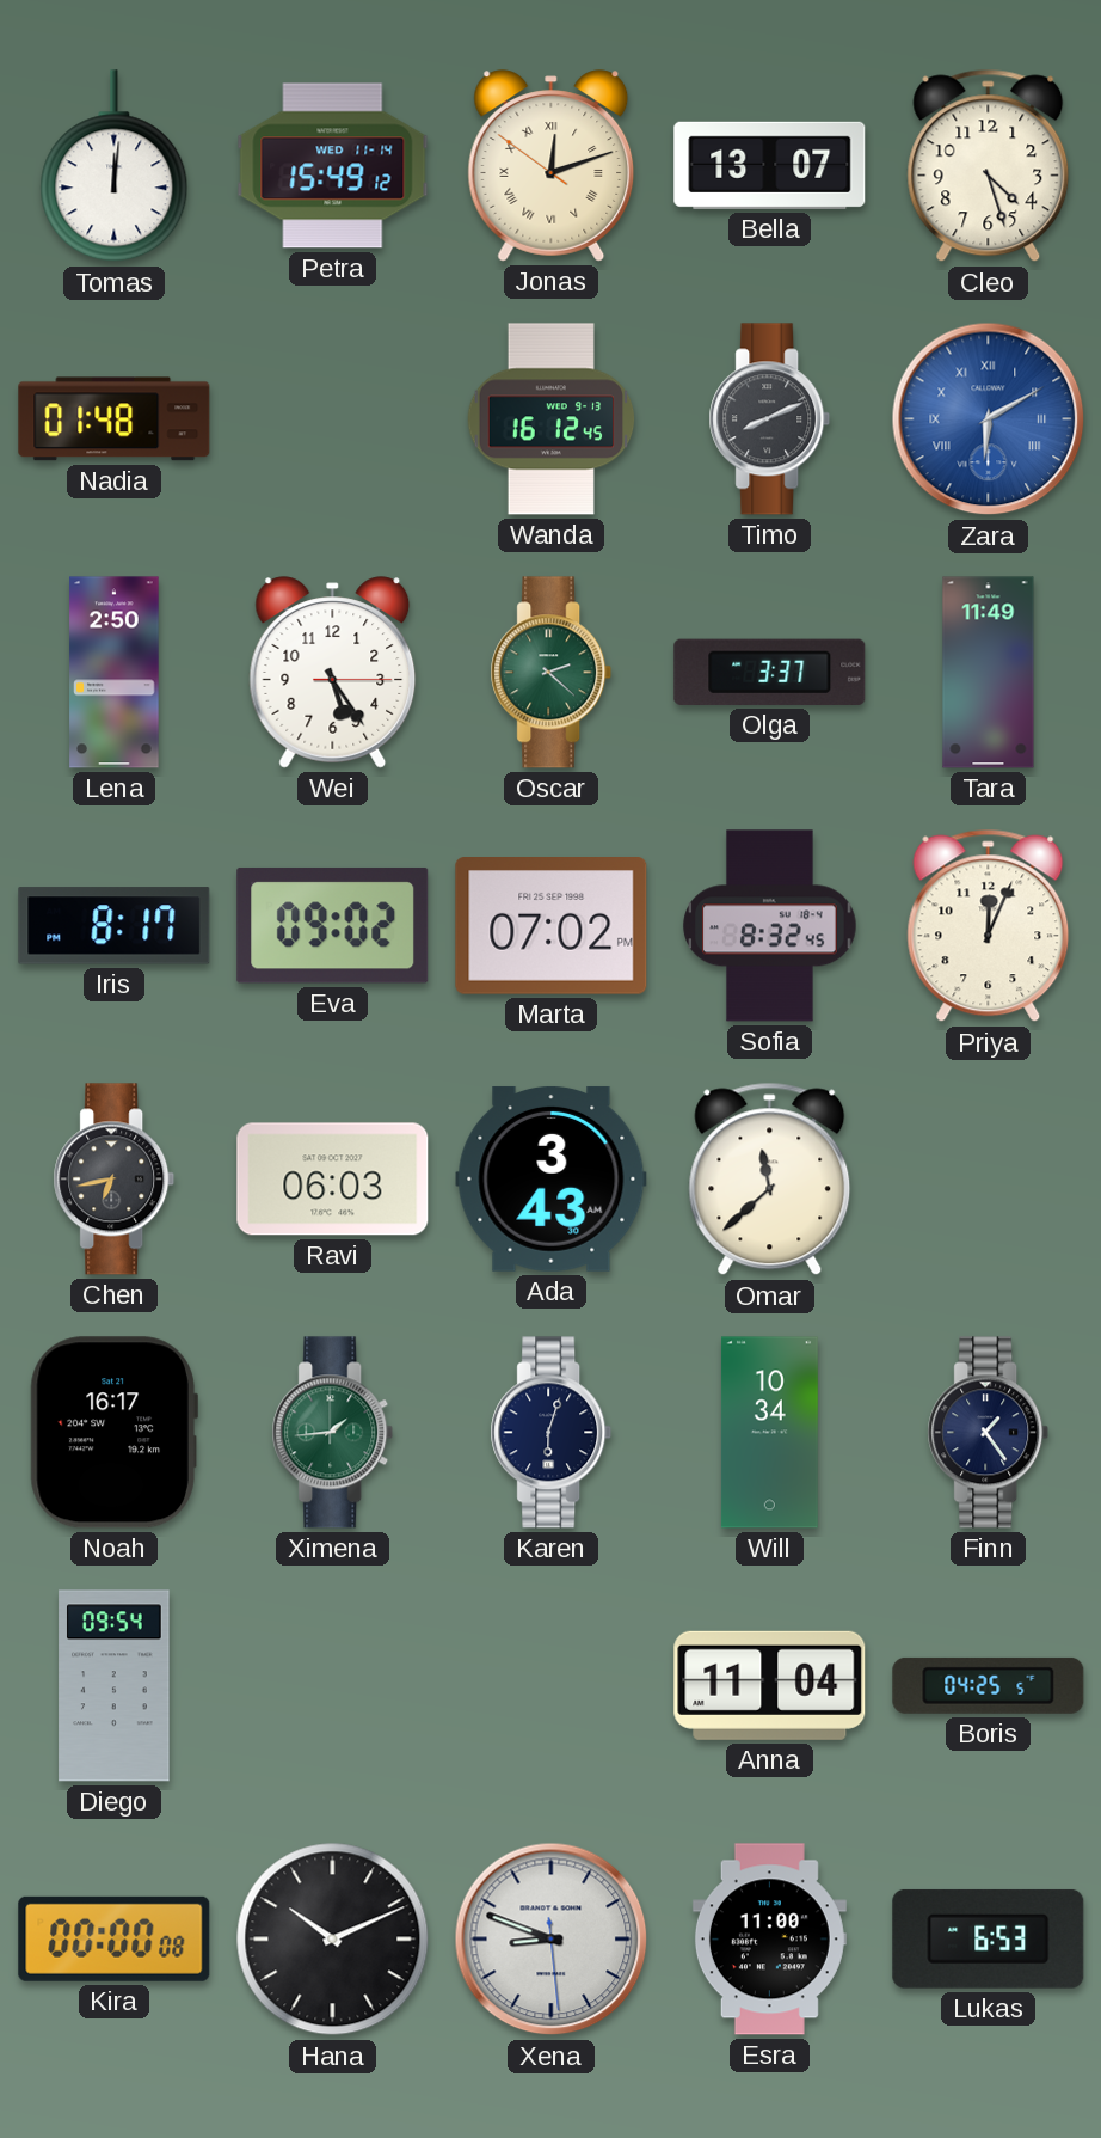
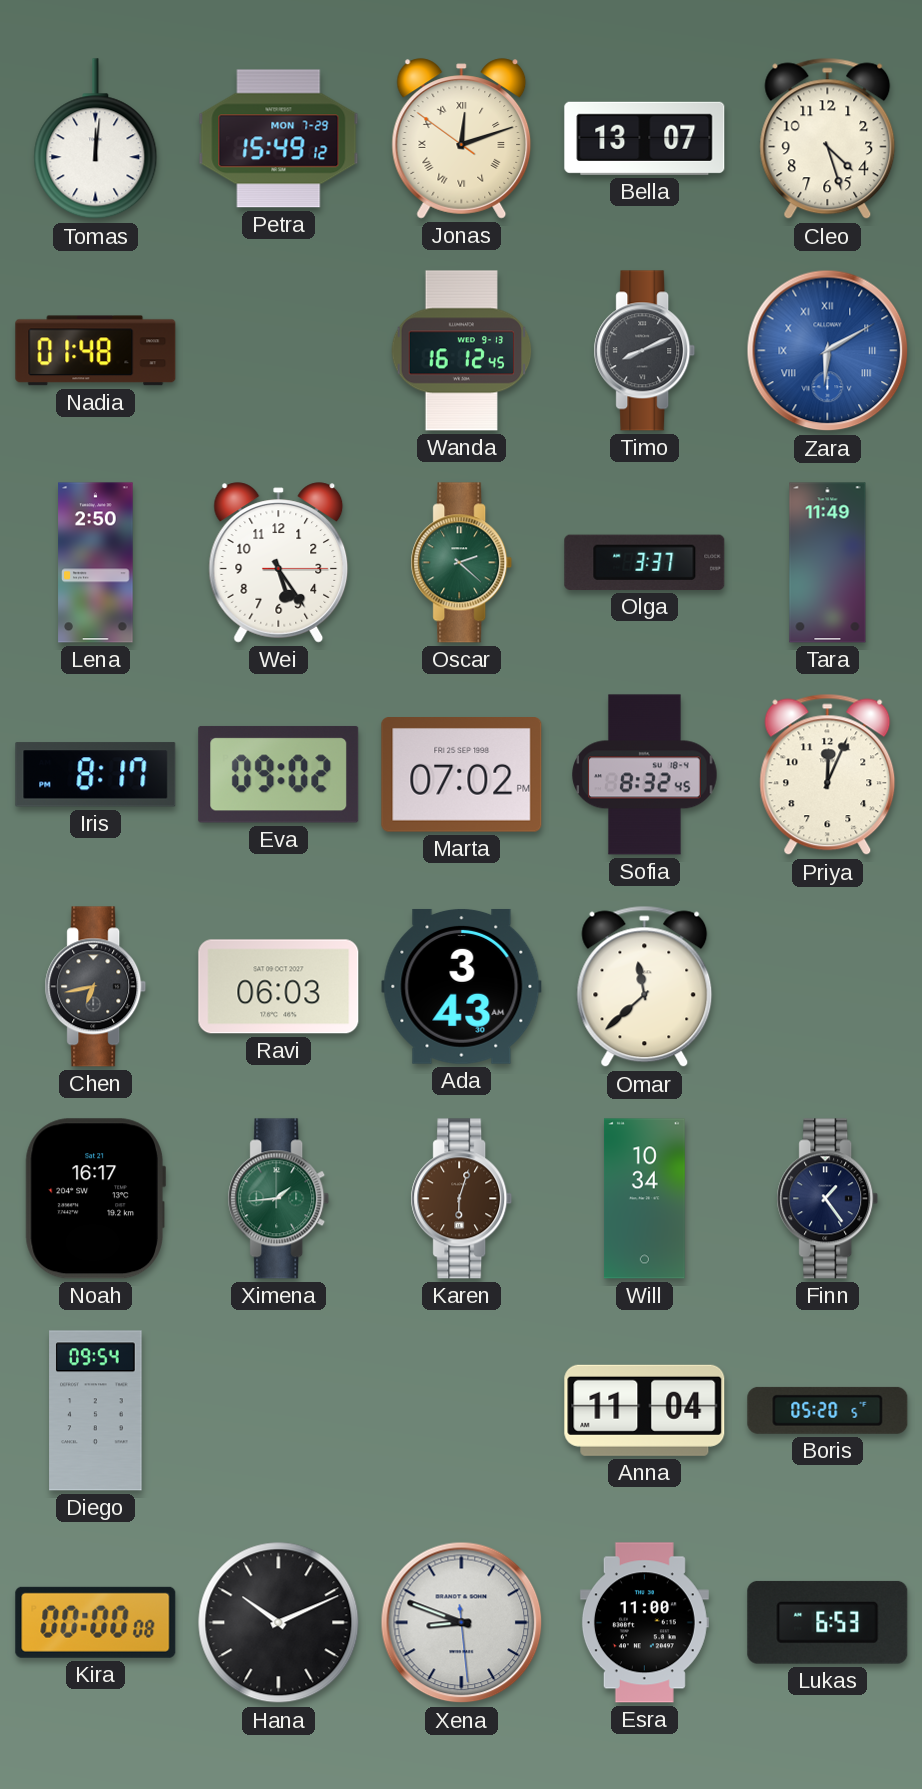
Petra date: WED 11-14 -> MON 7-29 (279, 139)
Karen dial: navy -> brown (462, 1199)
Boris: 04:25 -> 05:20 (828, 1410)
